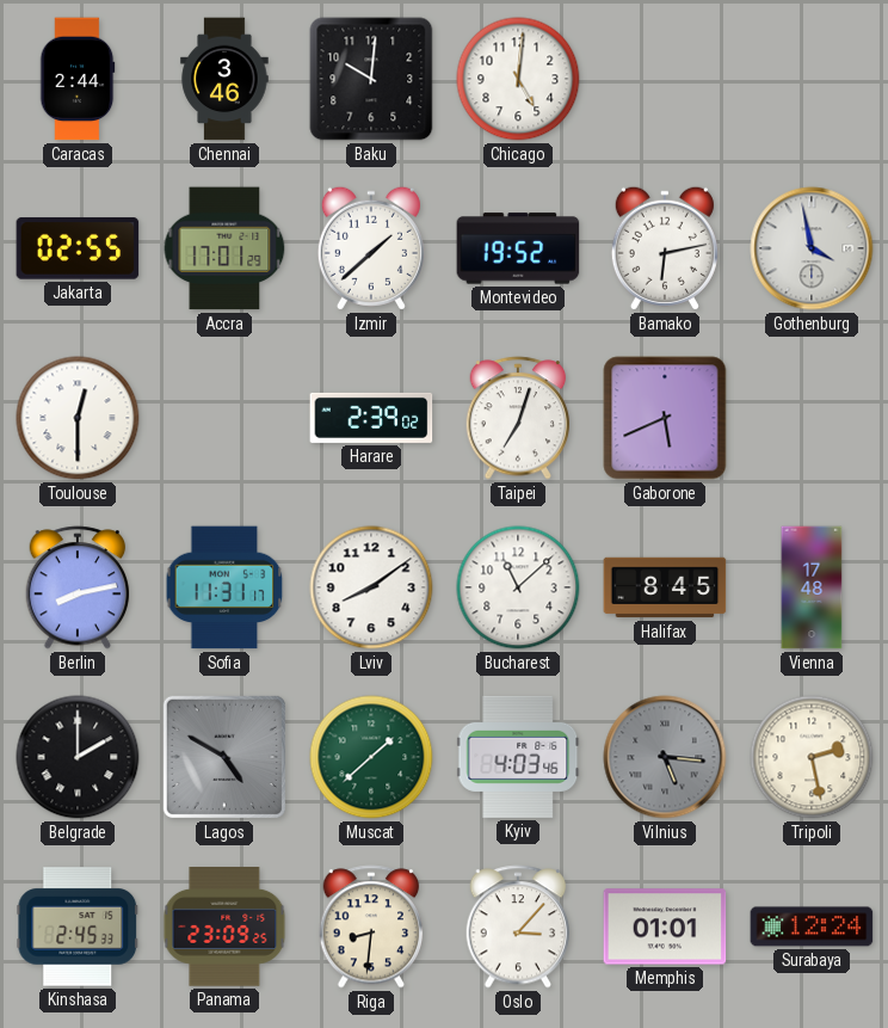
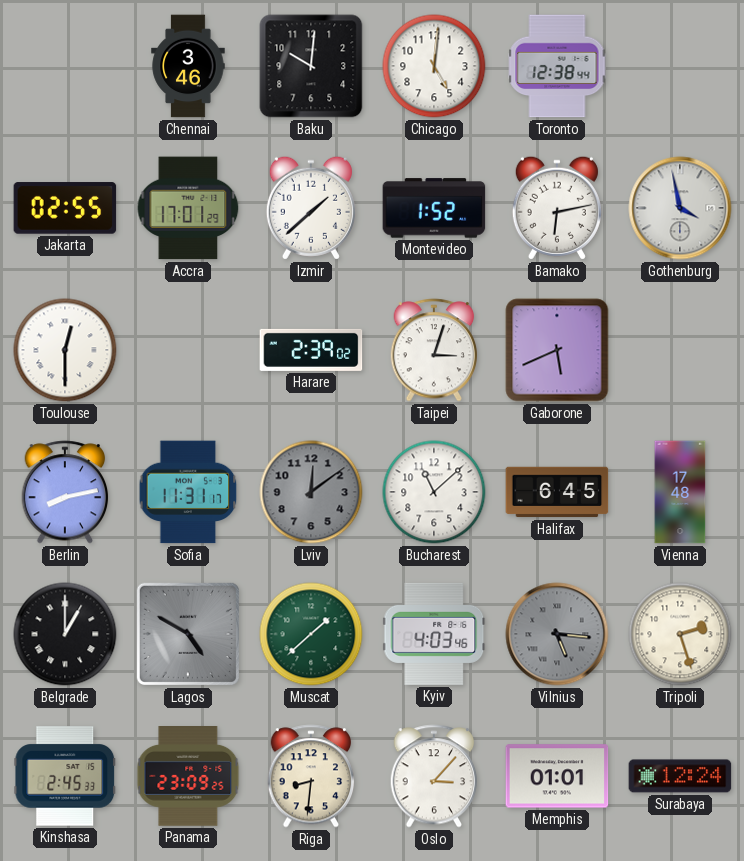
Caracas: 2:44 -> none (78, 79)
Toronto: none -> 12:38 (557, 66)
Montevideo: 19:52 -> 1:52 (434, 208)
Taipei: 7:03 -> 3:03 (434, 350)
Lviv: 8:09 -> 12:09 (311, 492)
Lviv dial: white -> grey (311, 492)
Halifax: 8:45 -> 6:45 (557, 492)
Belgrade: 2:00 -> 1:00 (65, 634)
Tripoli: 2:28 -> 2:27 (680, 634)
